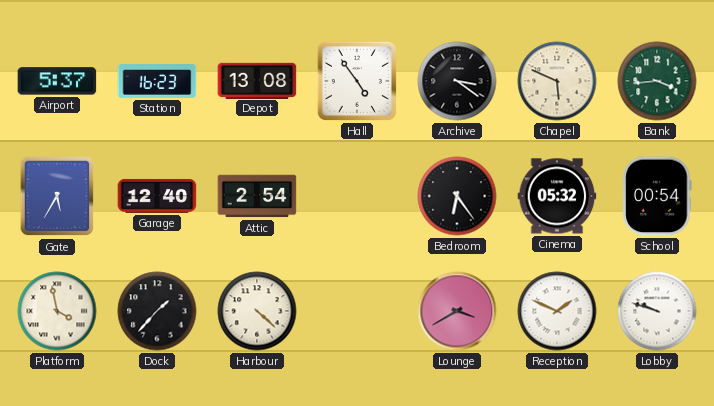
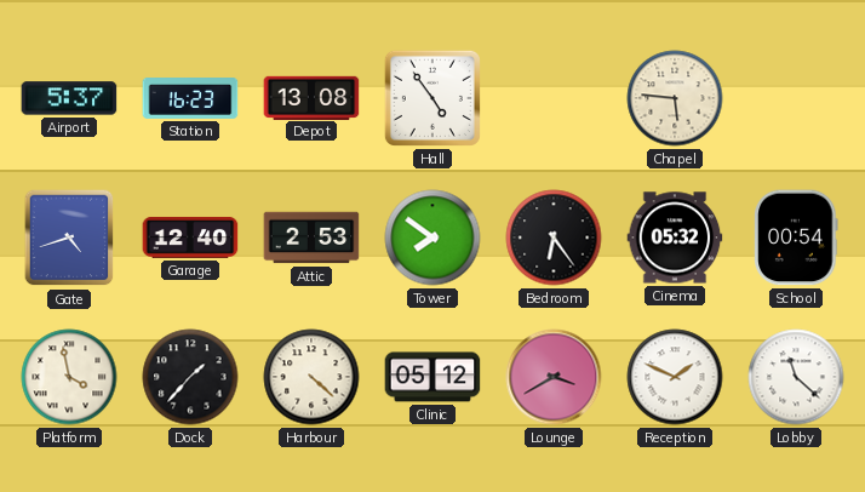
Archive: 3:21 -> none (457, 81)
Chapel: 5:49 -> 5:46 (675, 98)
Bank: 3:44 -> none (657, 81)
Gate: 5:35 -> 4:42 (69, 238)
Attic: 2:54 -> 2:53 (311, 238)
Tower: none -> 7:51 (432, 238)
Clinic: none -> 05:12 (432, 377)
Lobby: 9:48 -> 11:22 (796, 377)
